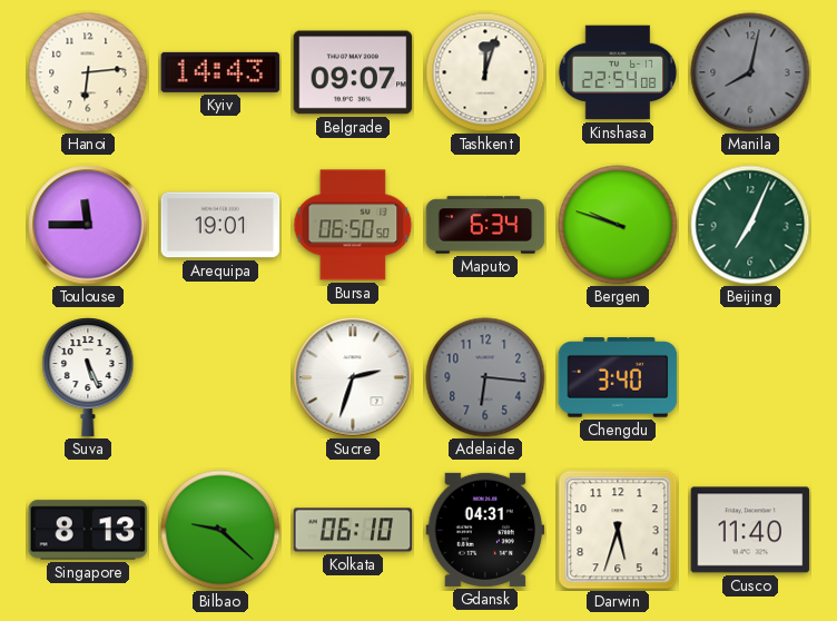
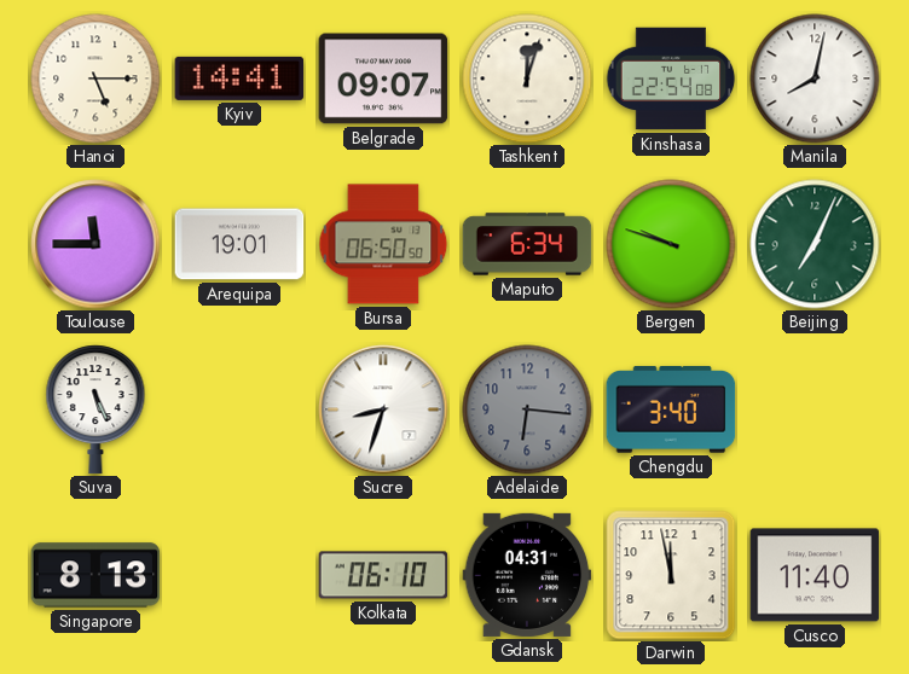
Hanoi: 6:14 -> 5:15 (95, 79)
Kyiv: 14:43 -> 14:41 (239, 79)
Manila dial: grey -> white (815, 79)
Sucre: 2:33 -> 8:33 (383, 409)
Bilbao: 9:22 -> none (220, 530)
Darwin: 5:33 -> 11:58 (671, 575)
